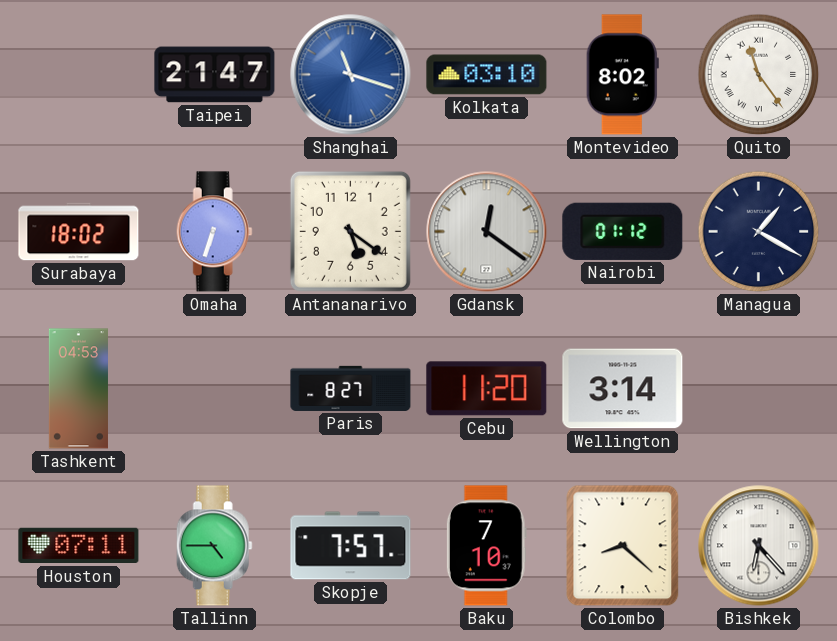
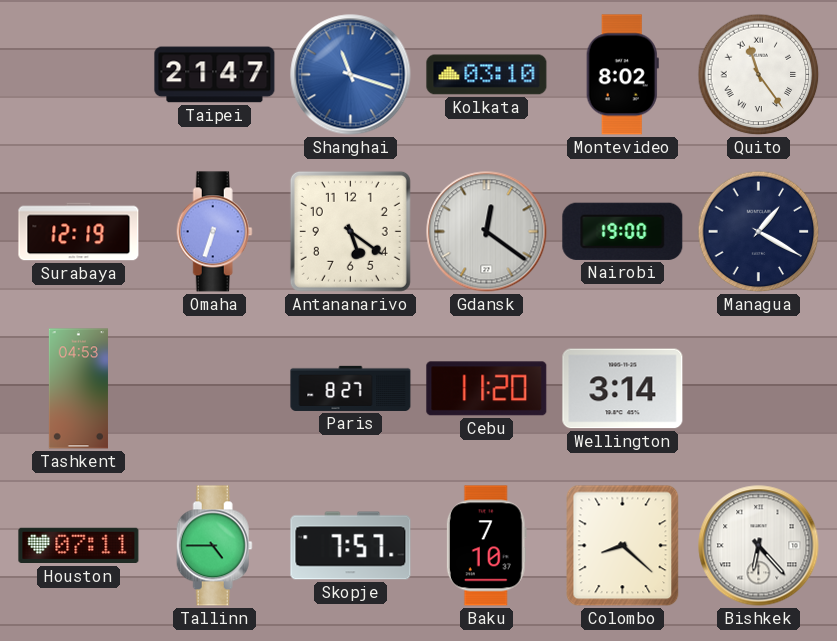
Surabaya: 18:02 -> 12:19 (79, 232)
Nairobi: 01:12 -> 19:00 (623, 231)
